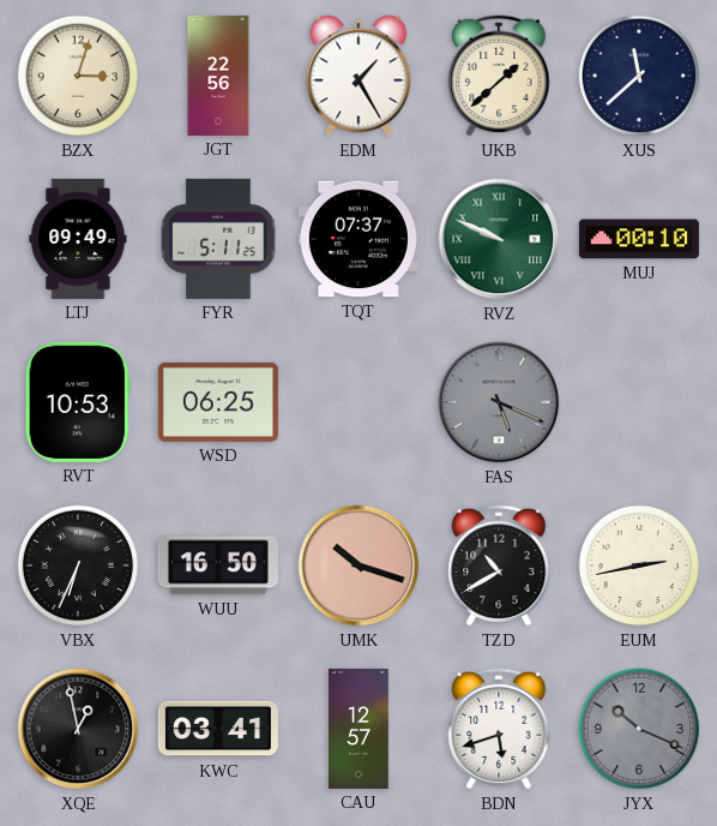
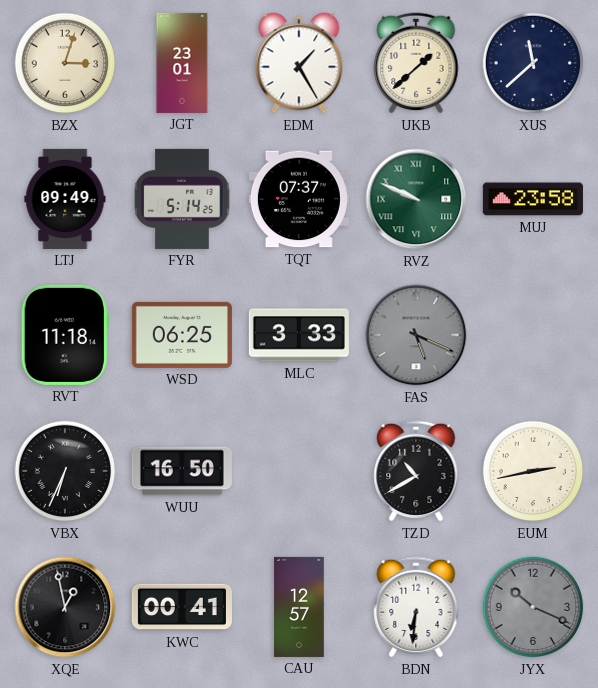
JGT: 22:56 -> 23:01 (182, 63)
FYR: 5:11 -> 5:14 (182, 199)
MUJ: 00:10 -> 23:58 (533, 199)
RVT: 10:53 -> 11:18 (65, 335)
MLC: none -> 3:33 (299, 335)
UMK: 10:18 -> none (358, 565)
KWC: 03:41 -> 00:41 (182, 607)
BDN: 5:42 -> 6:31 (416, 607)
